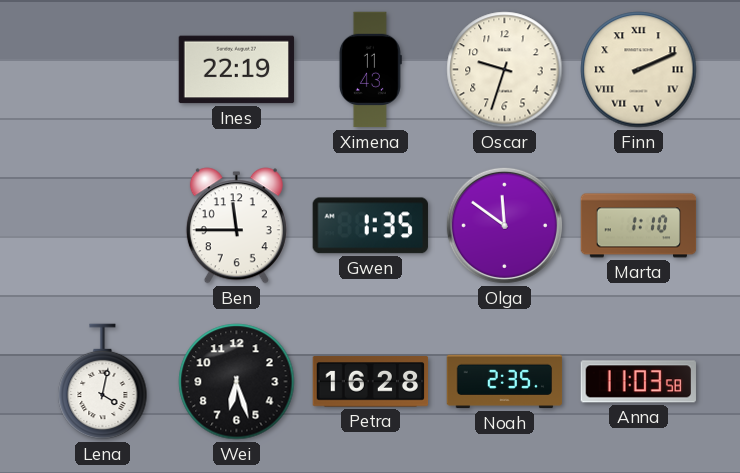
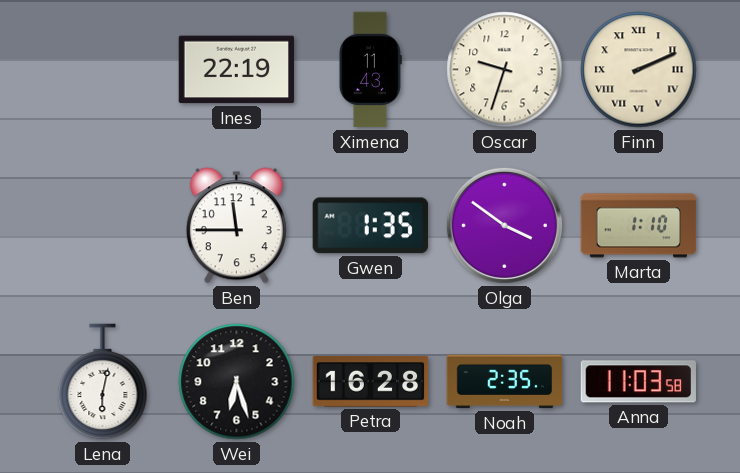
Olga: 11:51 -> 3:51 (504, 225)
Lena: 4:02 -> 6:02 (103, 382)
